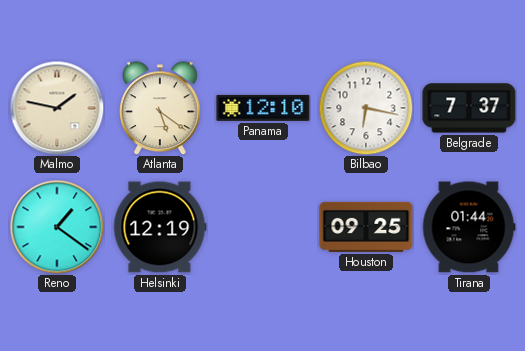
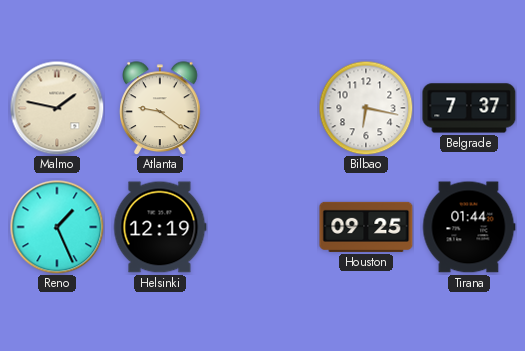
Atlanta: 5:21 -> 9:21 (161, 108)
Panama: 12:10 -> none (263, 108)
Reno: 1:21 -> 1:26 (57, 227)
